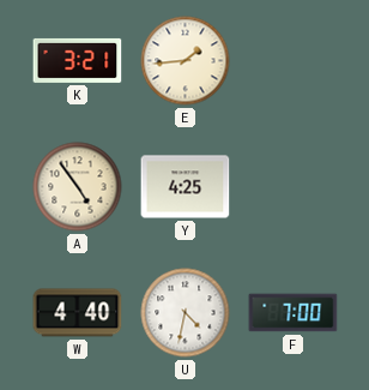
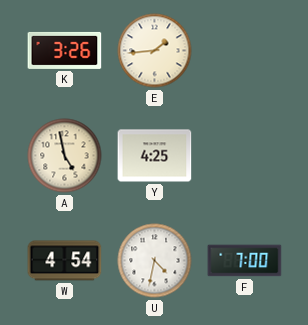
K: 3:21 -> 3:26 (65, 50)
A: 4:54 -> 4:58 (65, 156)
W: 4:40 -> 4:54 (65, 261)
